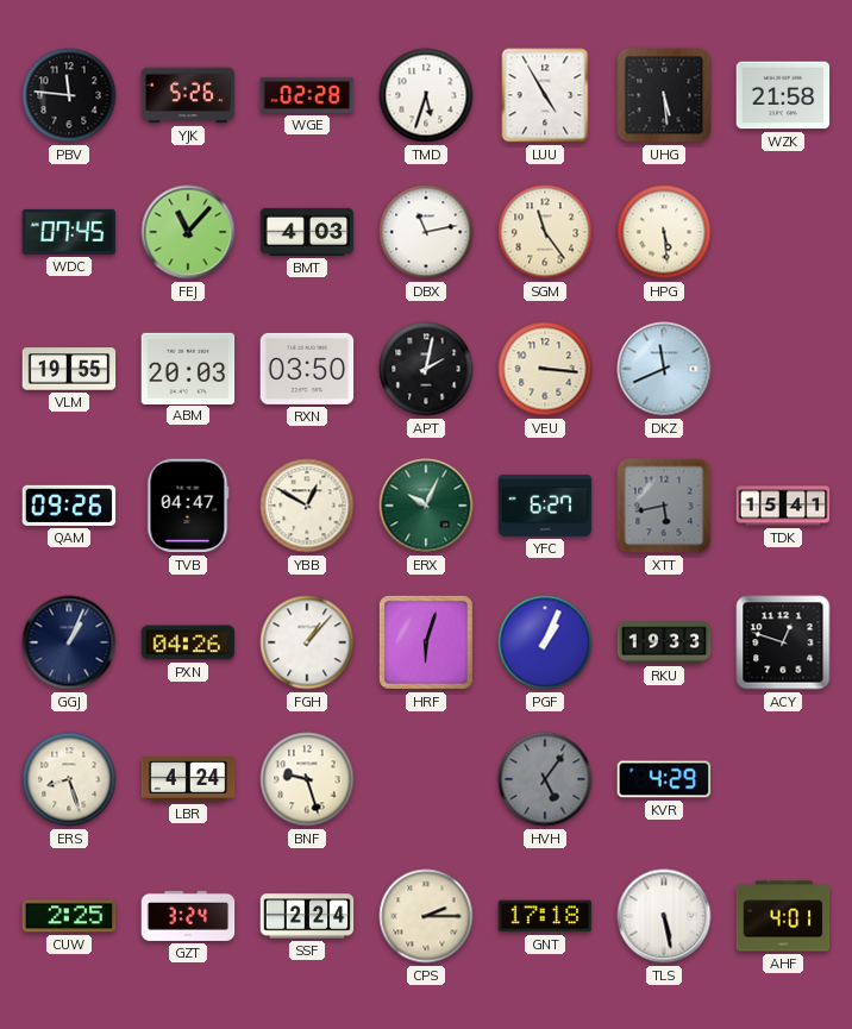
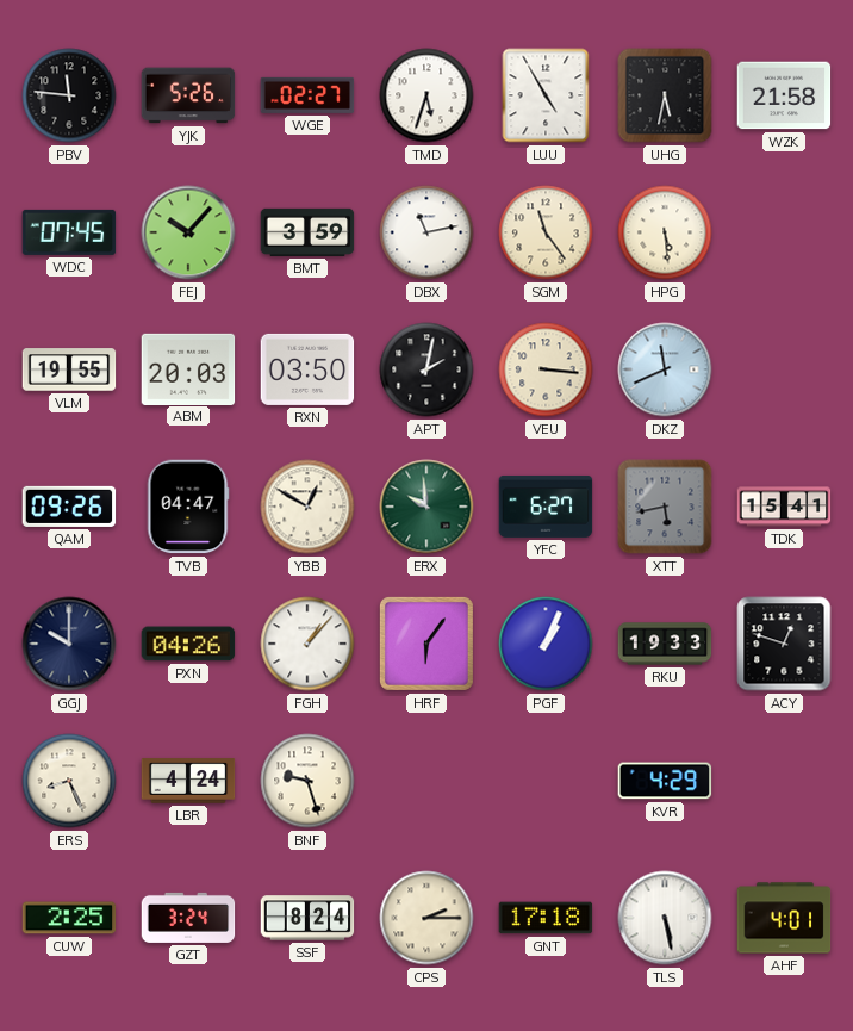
WGE: 02:28 -> 02:27 (307, 95)
UHG: 5:29 -> 5:32 (665, 95)
FEJ: 11:07 -> 10:07 (188, 232)
BMT: 4:03 -> 3:59 (307, 232)
ERX: 10:04 -> 9:59 (426, 507)
GGJ: 1:04 -> 10:00 (69, 644)
HRF: 6:03 -> 6:06 (426, 644)
ERS: 8:27 -> 8:26 (69, 781)
HVH: 5:06 -> none (545, 779)
SSF: 2:24 -> 8:24 (307, 918)
